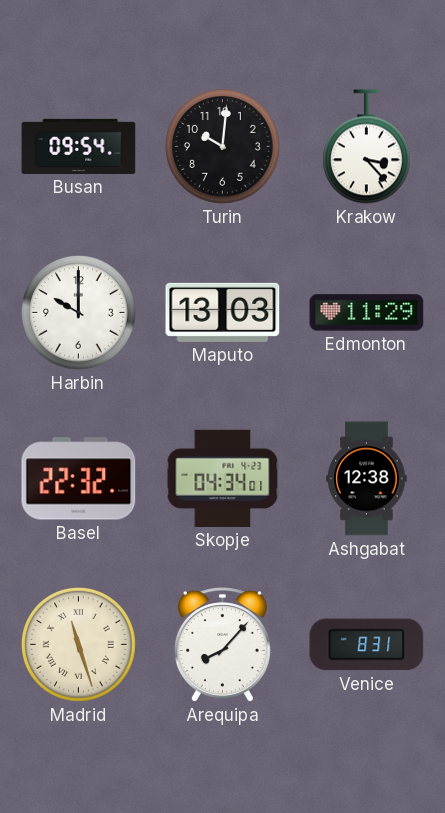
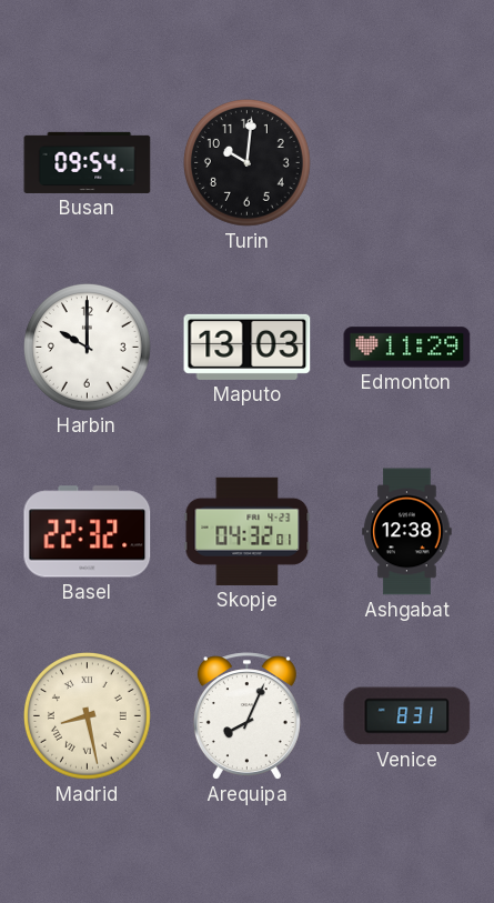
Krakow: 3:23 -> none (366, 147)
Skopje: 04:34 -> 04:32 (248, 531)
Madrid: 11:27 -> 8:28 (88, 716)
Arequipa: 8:07 -> 8:04 (246, 716)
